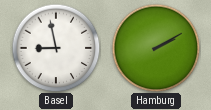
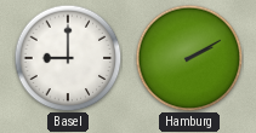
Basel: 8:58 -> 9:00 (68, 58)
